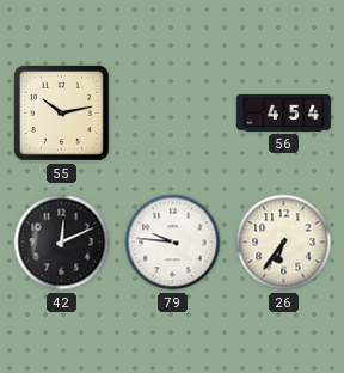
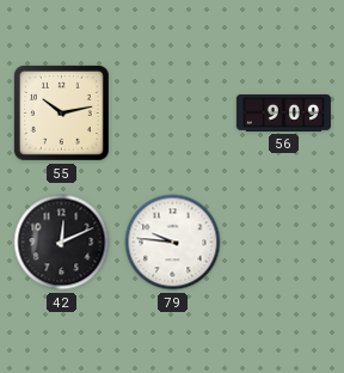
56: 4:54 -> 9:09 (283, 112)
26: 6:36 -> none (284, 243)
